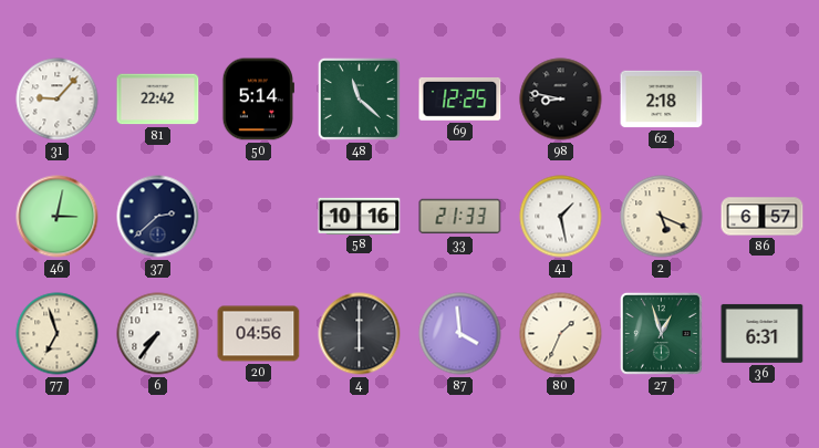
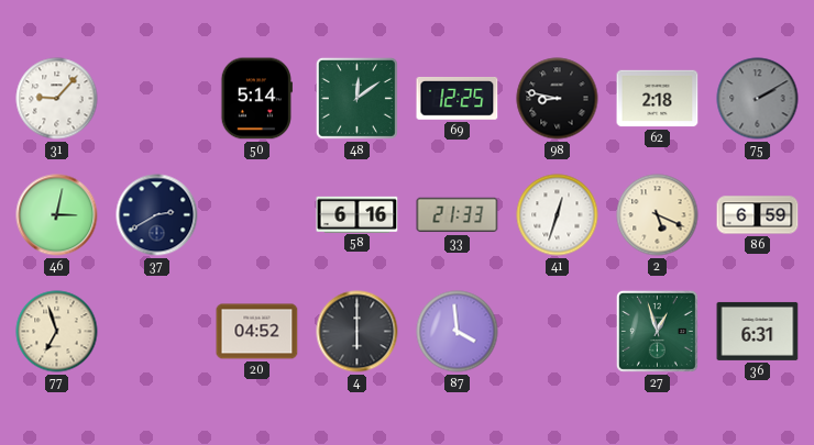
81: 22:42 -> none (158, 100)
48: 11:22 -> 12:09 (356, 98)
75: none -> 2:10 (758, 99)
37: 2:38 -> 2:40 (157, 215)
58: 10:16 -> 6:16 (358, 214)
41: 1:28 -> 12:33 (558, 215)
86: 6:57 -> 6:59 (758, 215)
6: 7:36 -> none (158, 334)
20: 04:56 -> 04:52 (257, 332)
80: 1:34 -> none (561, 334)
